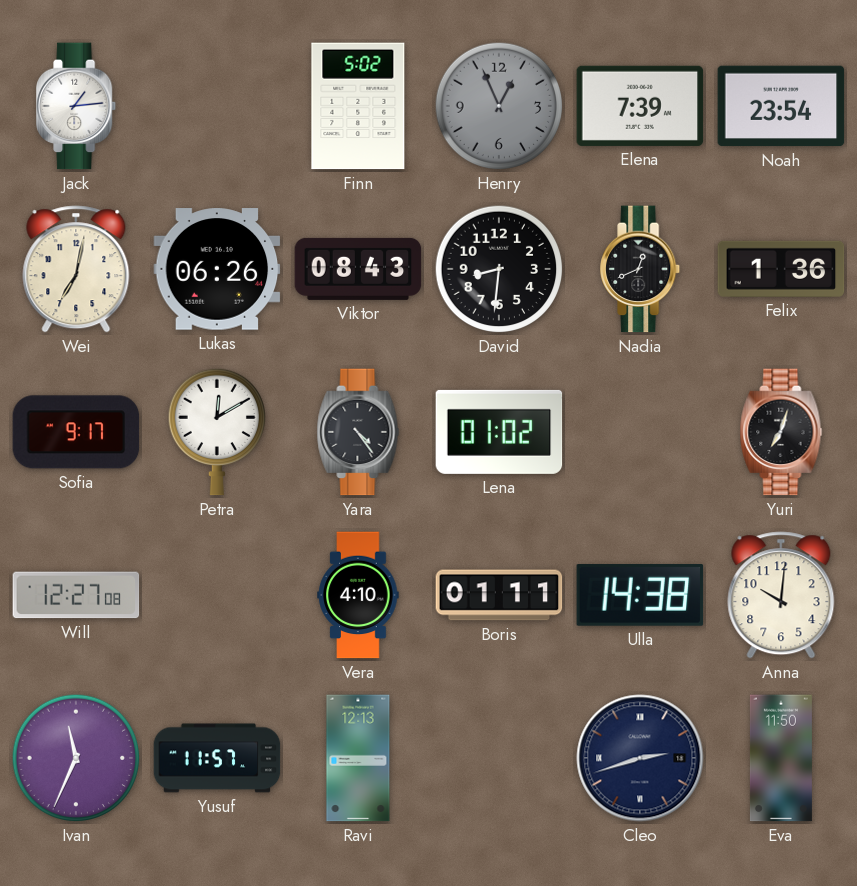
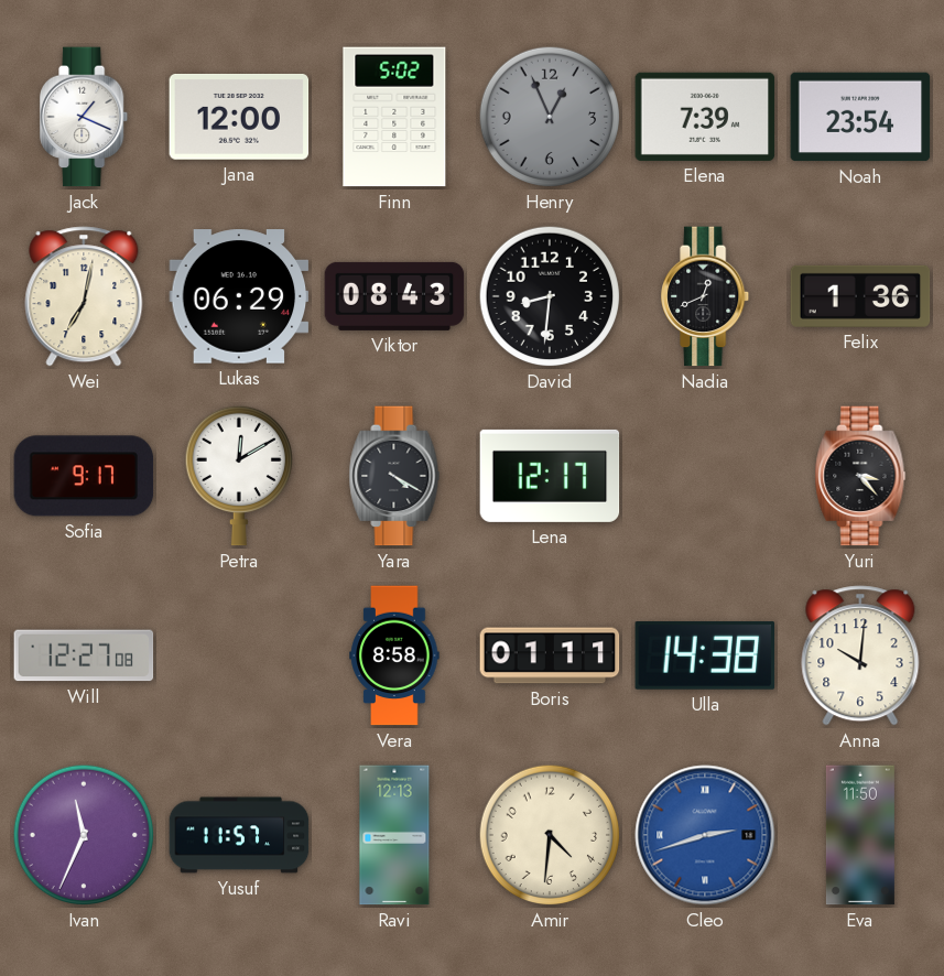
Jack: 1:14 -> 1:19 (85, 117)
Jana: none -> 12:00 (239, 118)
Lukas: 06:26 -> 06:29 (239, 296)
Yara: 4:24 -> 4:20 (394, 476)
Lena: 01:02 -> 12:17 (550, 476)
Yuri: 7:03 -> 3:23 (860, 476)
Vera: 4:10 -> 8:58 (394, 655)
Amir: none -> 4:31 (550, 835)
Cleo dial: navy -> blue (705, 835)
